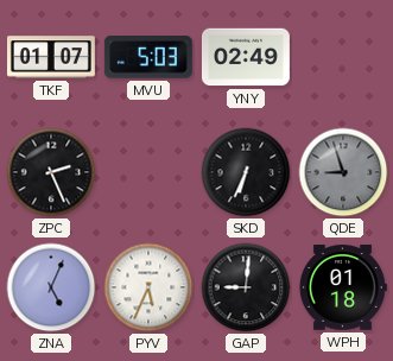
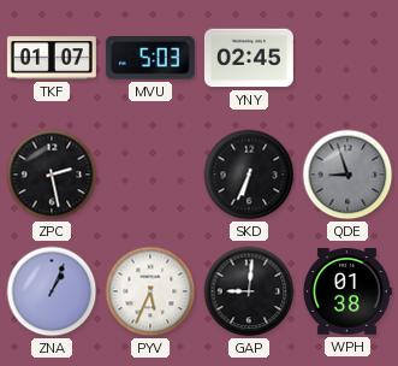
YNY: 02:49 -> 02:45 (249, 58)
ZPC: 2:26 -> 2:28 (52, 175)
ZNA: 5:04 -> 1:04 (52, 291)
WPH: 01:18 -> 01:38 (346, 291)
